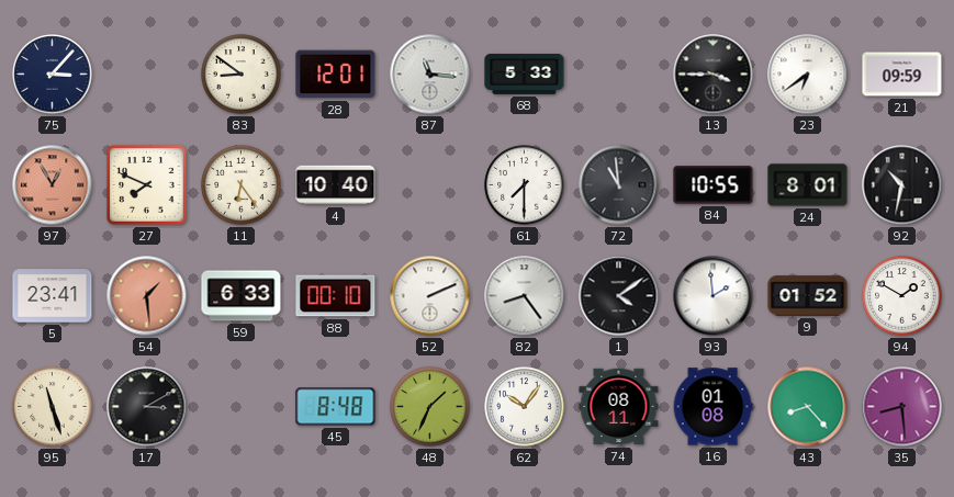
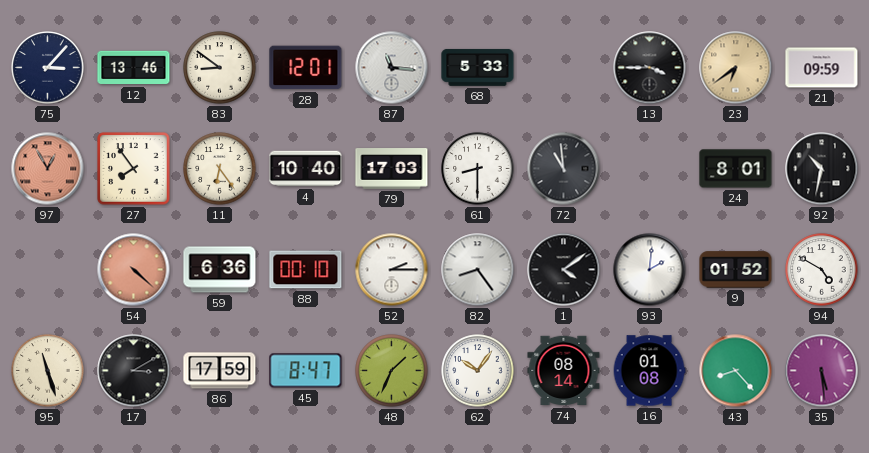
12: none -> 13:46 (134, 68)
23 dial: white -> champagne (736, 68)
27: 7:49 -> 7:54 (134, 169)
79: none -> 17:03 (392, 169)
61: 7:30 -> 8:30 (478, 169)
84: 10:55 -> none (714, 185)
5: 23:41 -> none (53, 296)
54: 1:29 -> 4:22 (134, 270)
59: 6:33 -> 6:36 (220, 270)
52: 2:11 -> 2:15 (392, 270)
93: 1:59 -> 2:01 (650, 270)
94: 1:50 -> 4:50 (822, 270)
86: none -> 17:59 (220, 371)
45: 8:48 -> 8:47 (306, 371)
74: 08:11 -> 08:14 (564, 371)
35: 8:29 -> 5:29 (822, 371)
